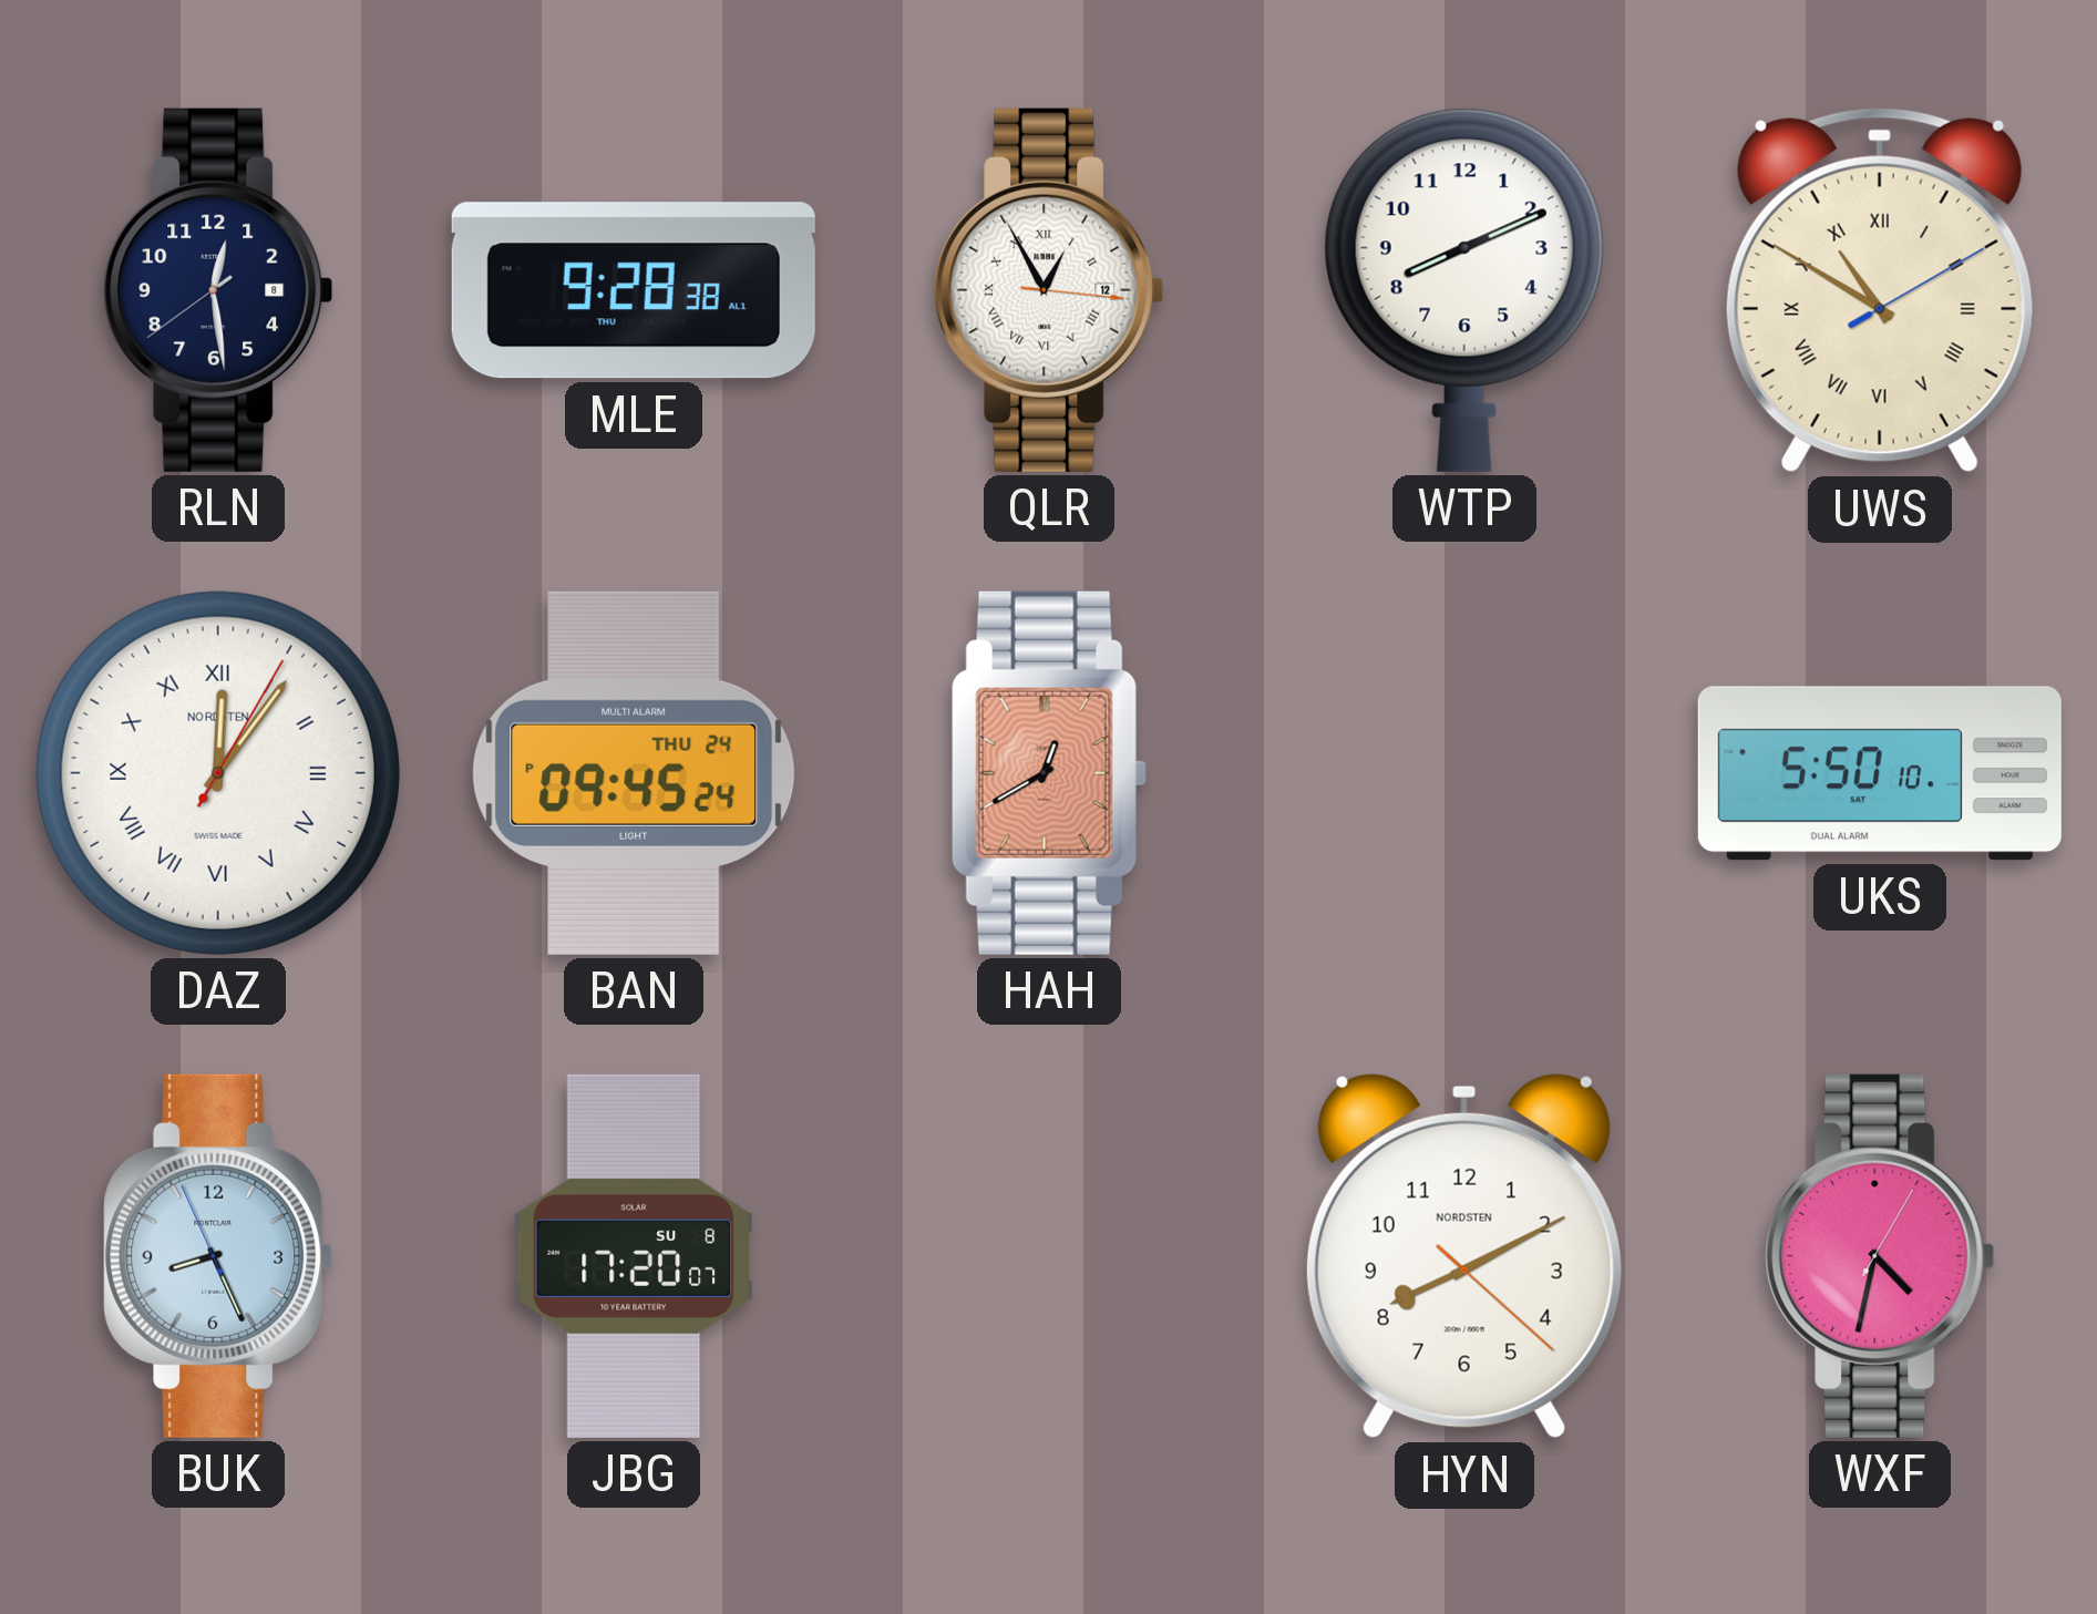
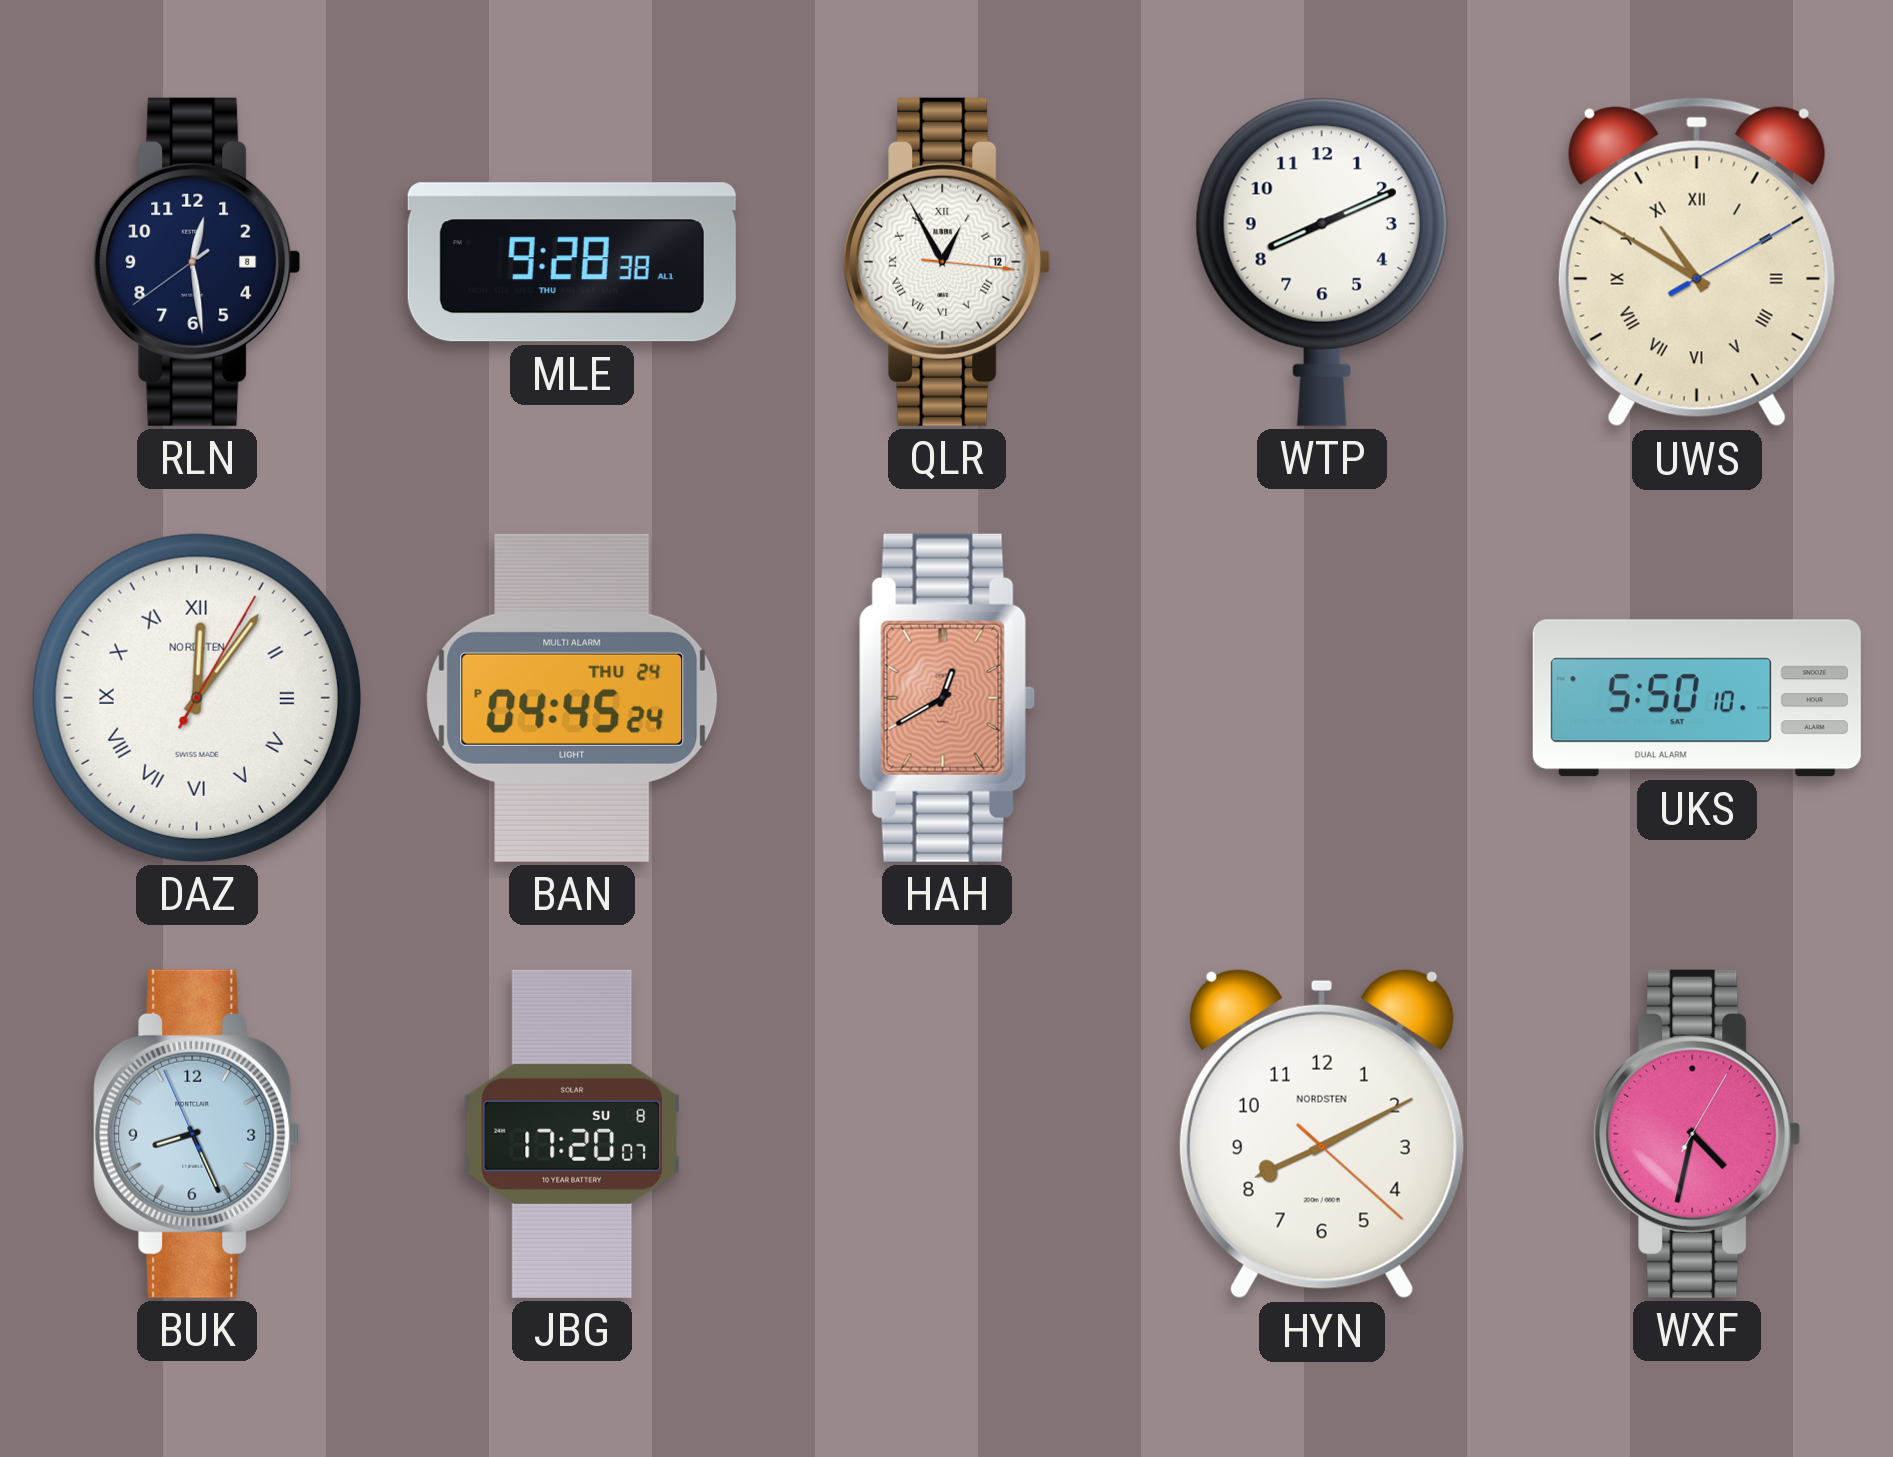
BAN: 09:45 -> 04:45 (572, 698)
